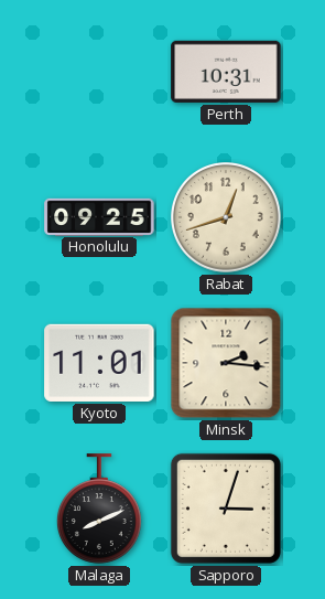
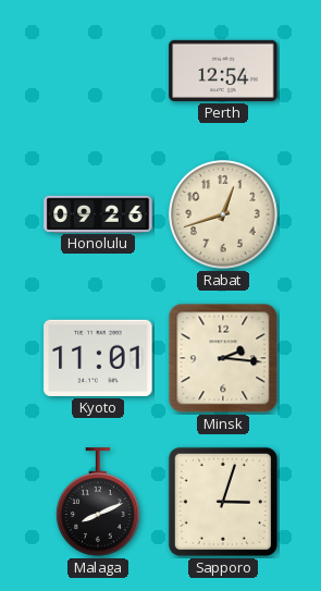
Perth: 10:31 -> 12:54 (223, 71)
Honolulu: 09:25 -> 09:26 (98, 213)
